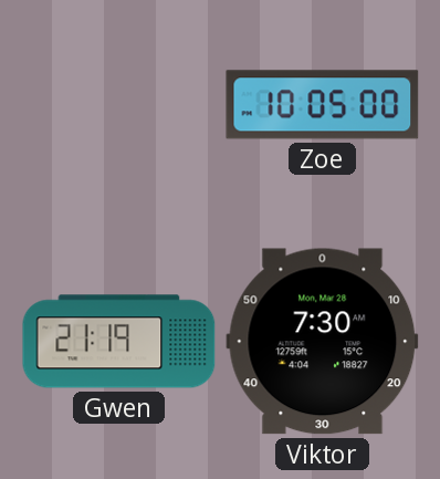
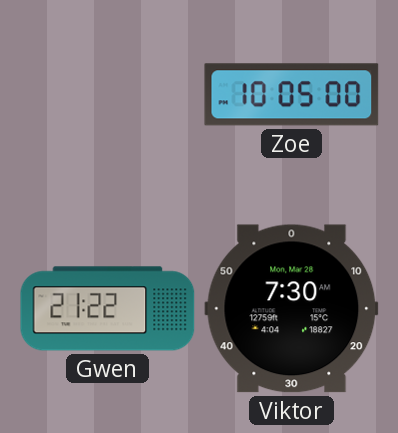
Gwen: 21:19 -> 21:22 (108, 309)
